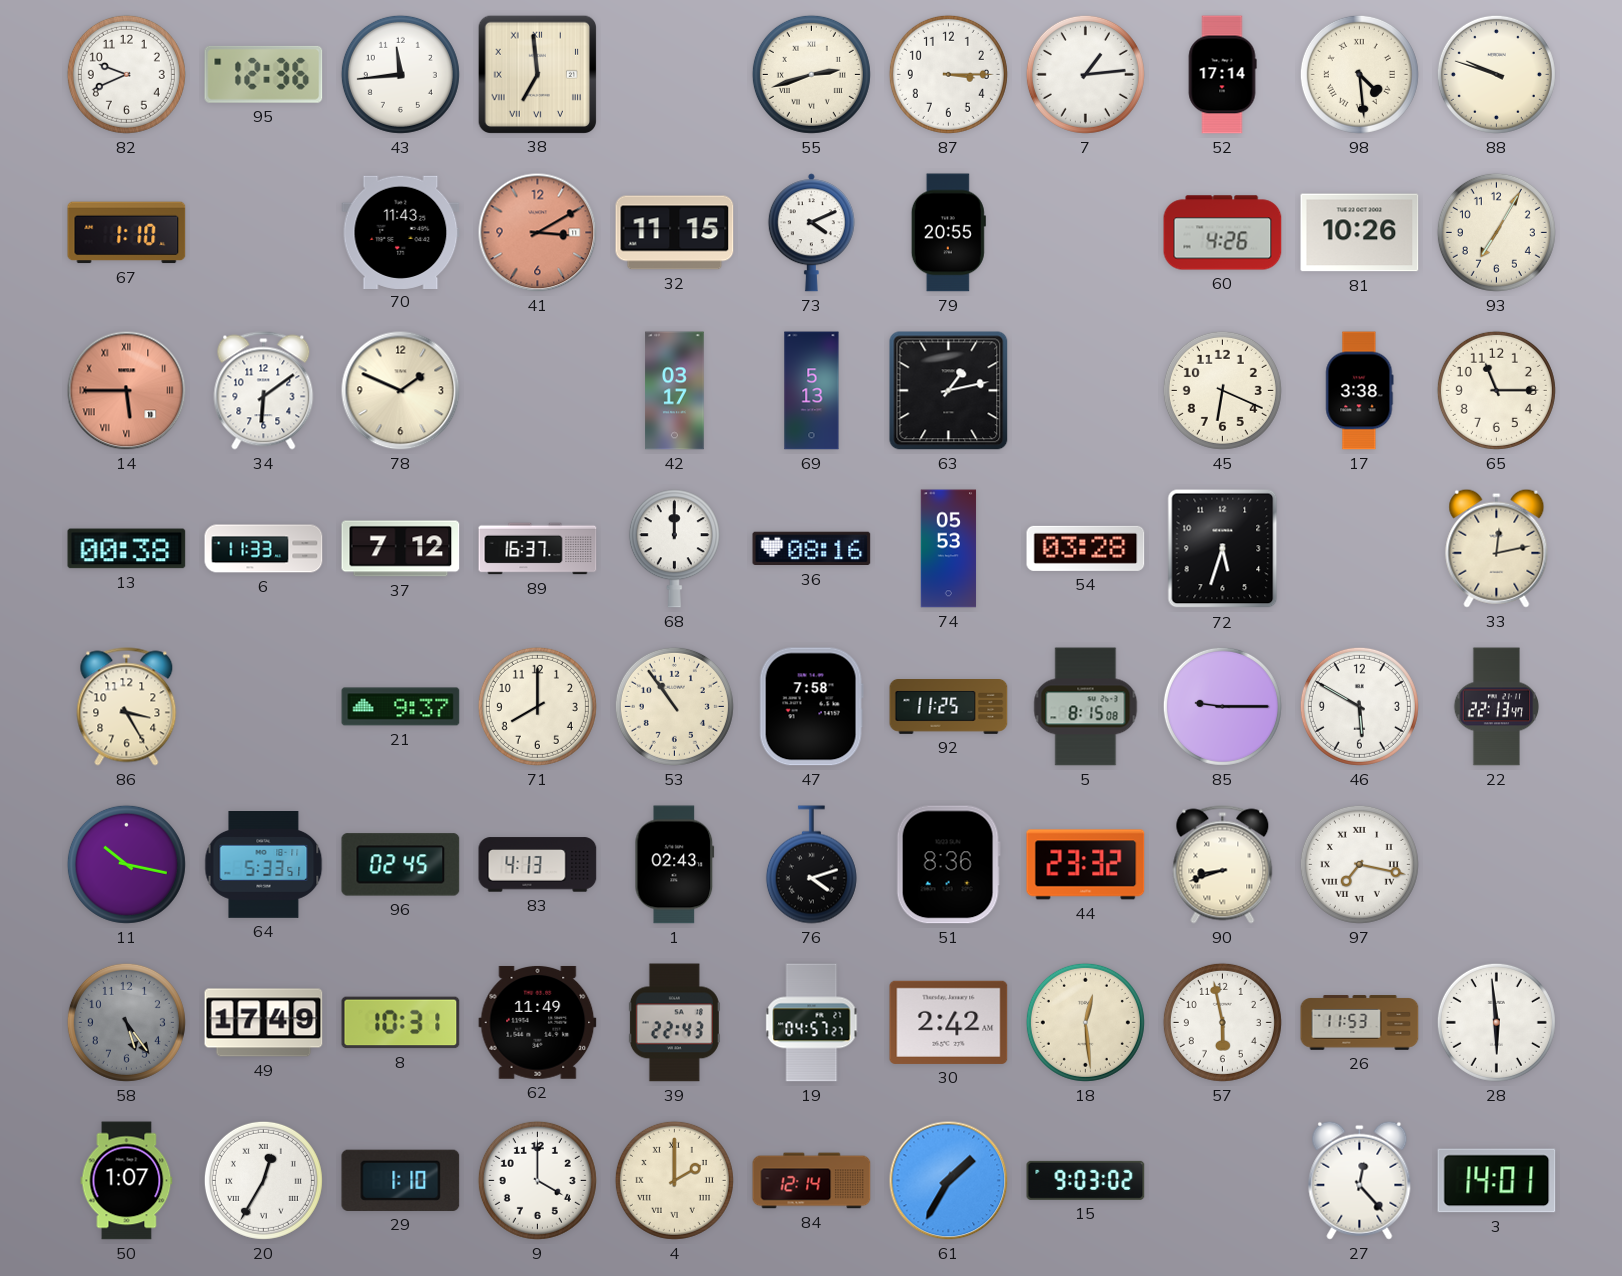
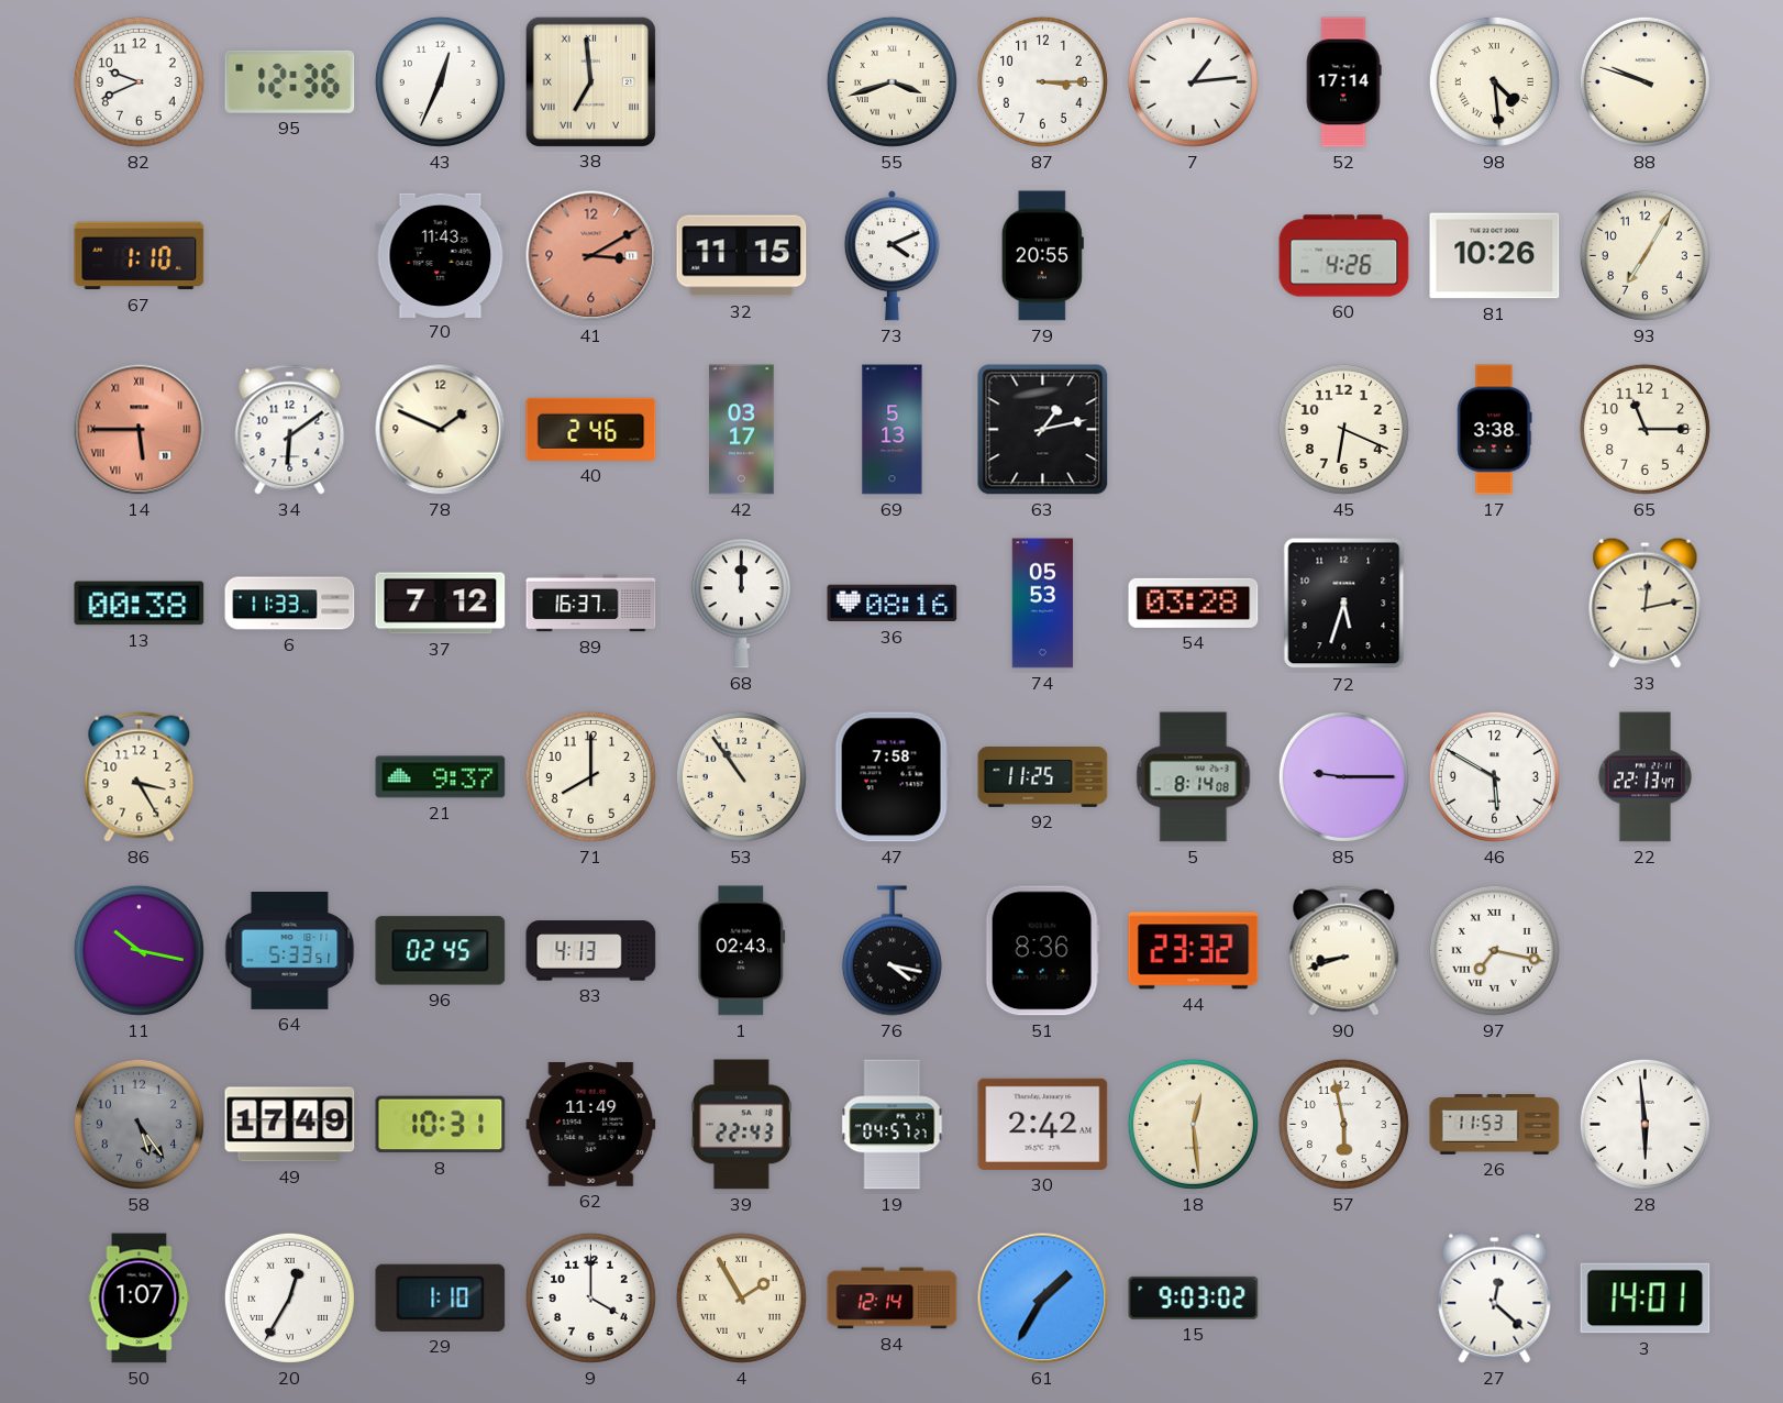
43: 11:44 -> 12:34 (440, 81)
55: 2:42 -> 3:42 (891, 81)
40: none -> 2:46 (591, 429)
5: 8:15 -> 8:14 (1194, 777)
76: 4:12 -> 4:17 (891, 951)
4: 2:00 -> 1:55 (741, 1297)
27: 12:23 -> 12:22 (1495, 1297)
